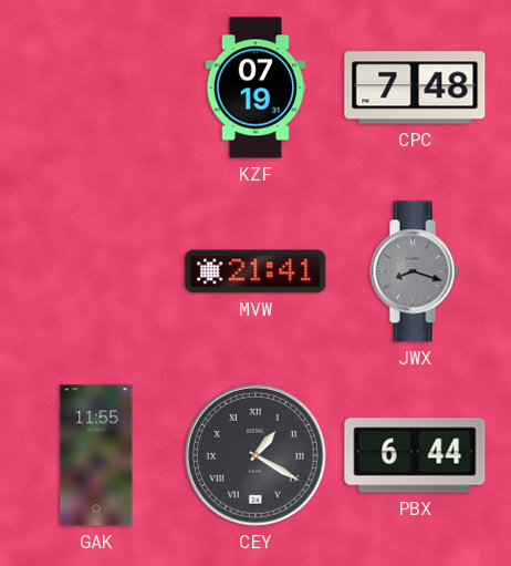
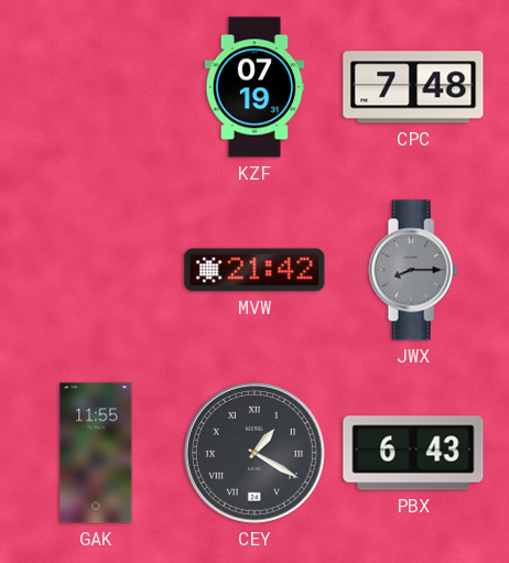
MVW: 21:41 -> 21:42 (254, 270)
JWX: 8:18 -> 8:15 (413, 270)
PBX: 6:44 -> 6:43 (413, 453)
